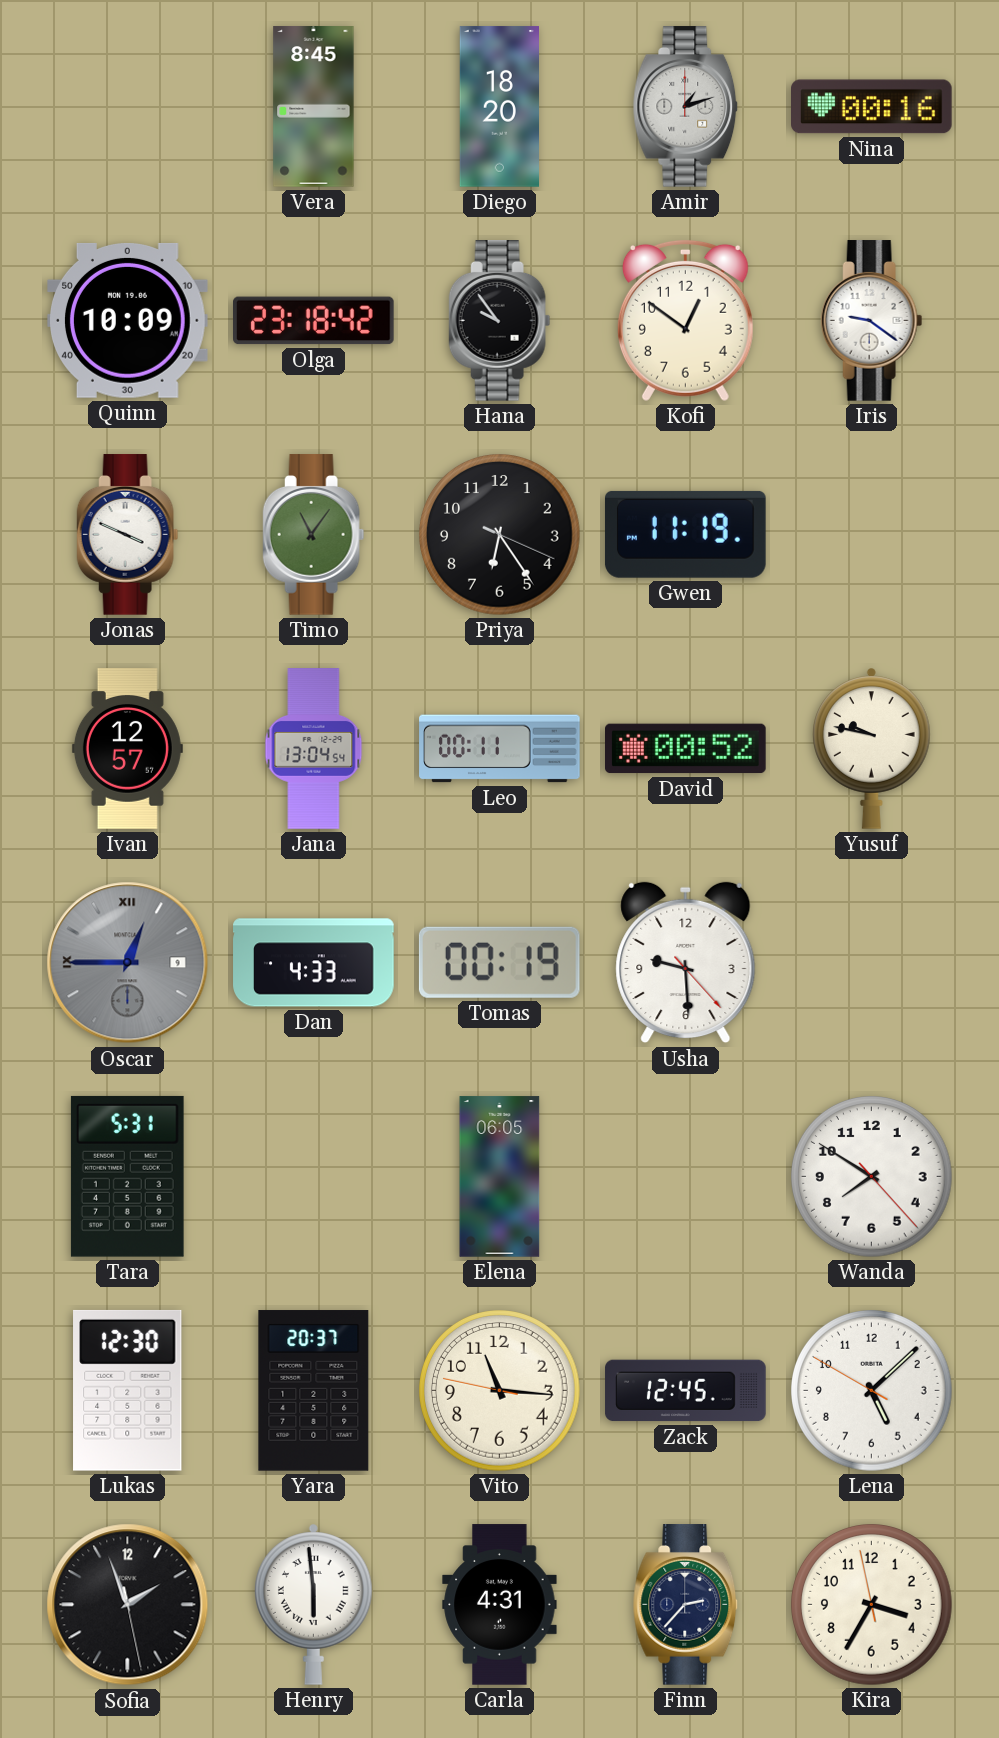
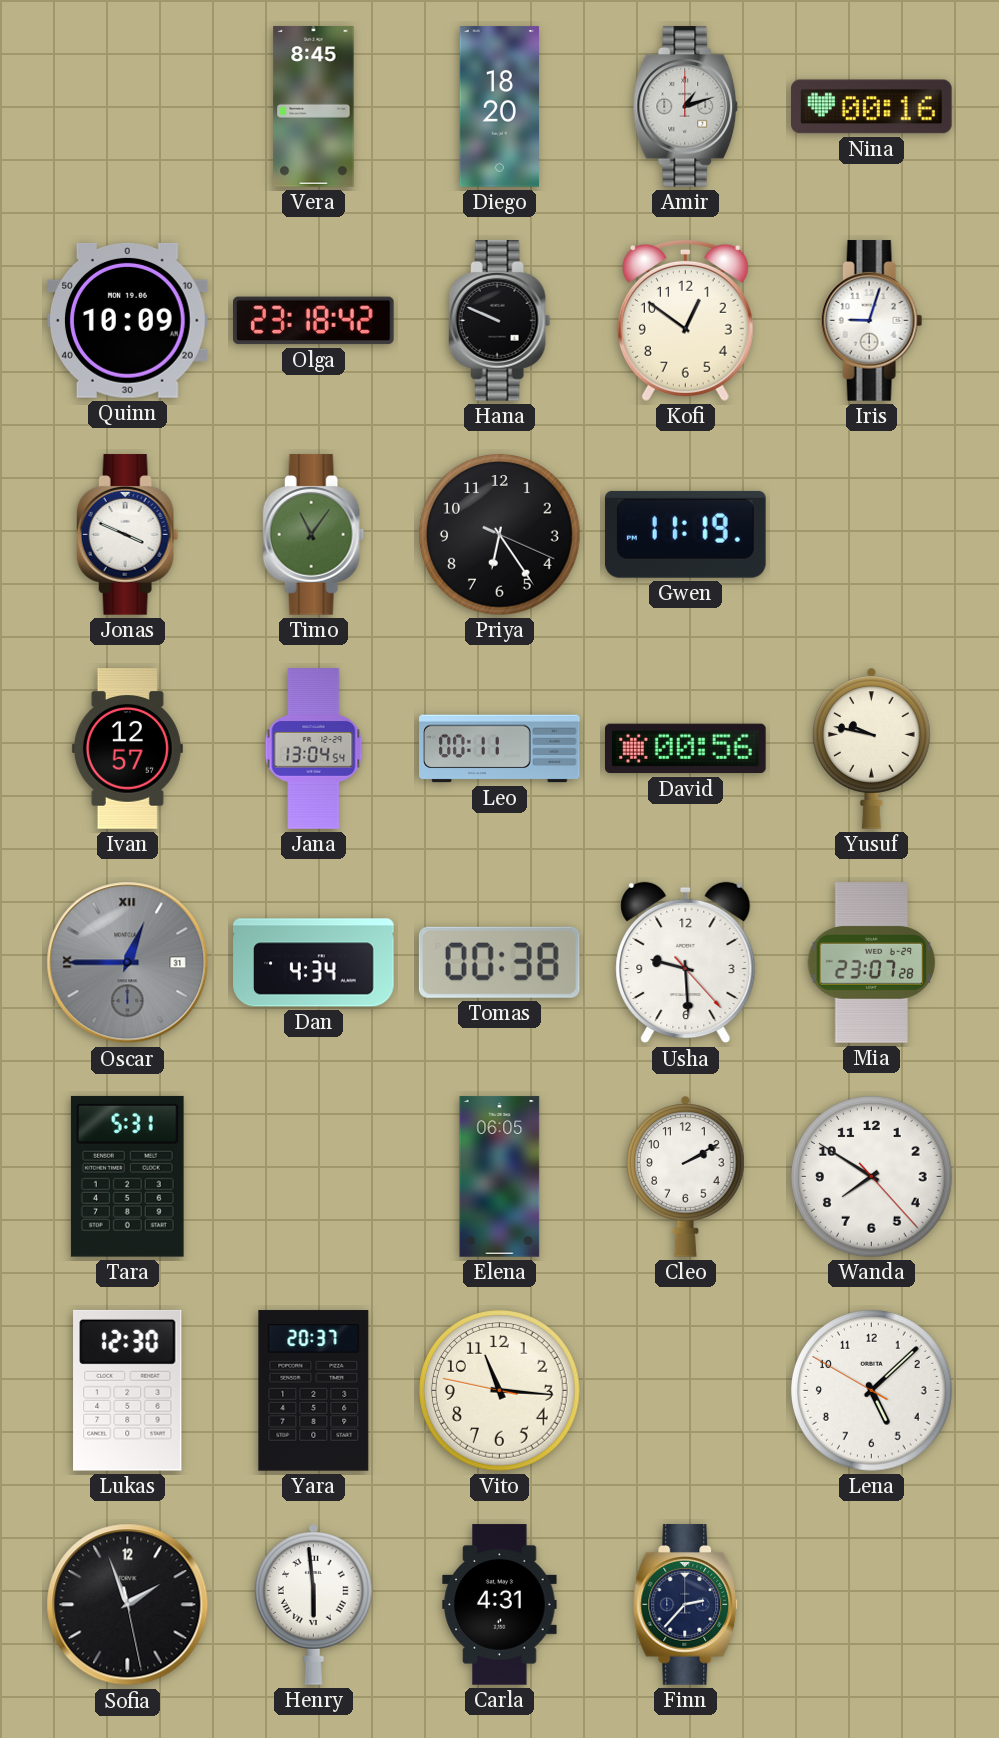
Hana: 9:54 -> 9:49 (500, 321)
Iris: 9:21 -> 9:03 (872, 321)
David: 00:52 -> 00:56 (686, 749)
Oscar date: 9 -> 31 (128, 963)
Dan: 4:33 -> 4:34 (314, 963)
Tomas: 00:19 -> 00:38 (499, 962)
Mia: none -> 23:07 (872, 963)
Cleo: none -> 2:10 (686, 1176)
Zack: 12:45 -> none (686, 1391)
Kira: 3:34 -> none (872, 1605)
